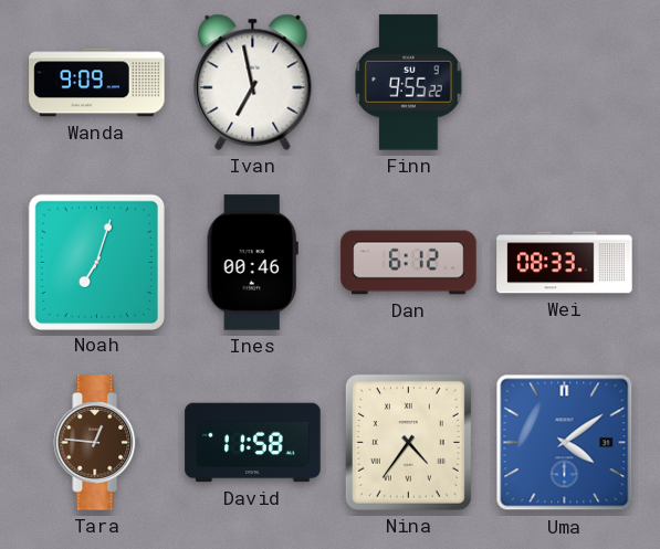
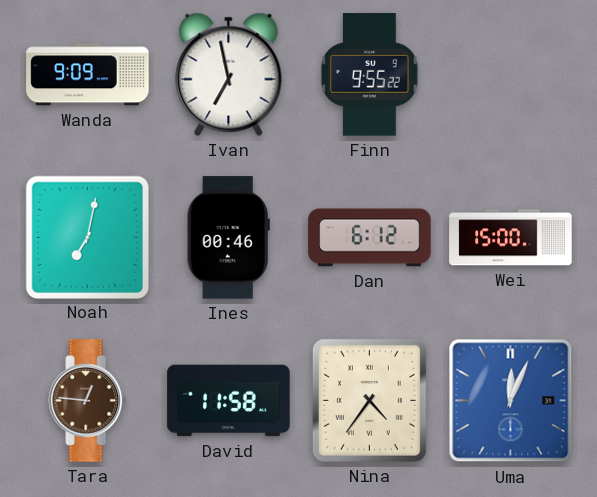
Noah: 7:03 -> 7:02 (87, 237)
Wei: 08:33 -> 15:00 (511, 238)
Uma: 4:09 -> 12:04 (511, 401)
